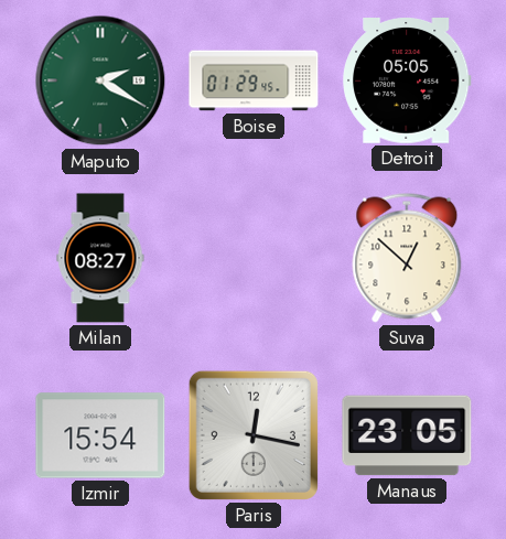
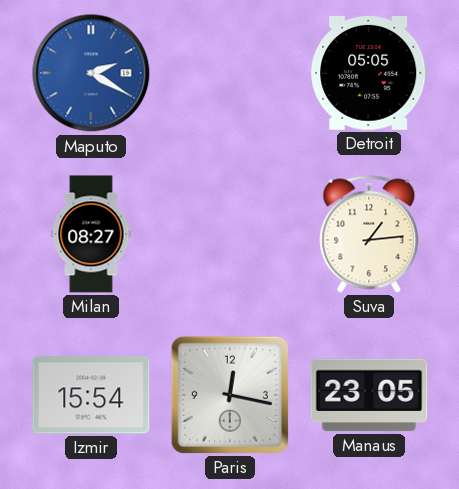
Maputo dial: green -> blue (91, 73)
Boise: 01:29 -> none (254, 80)
Suva: 12:52 -> 1:14 (369, 234)
